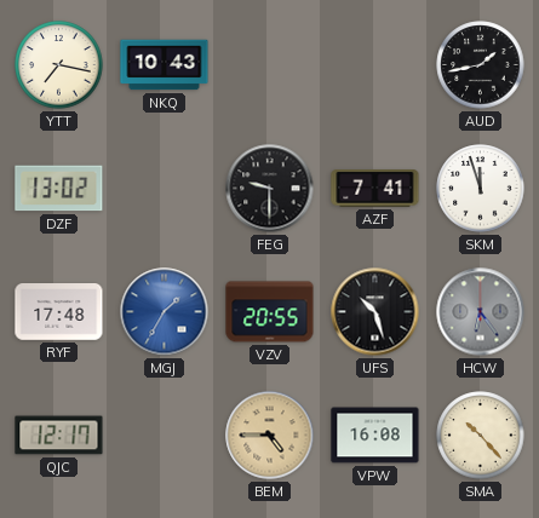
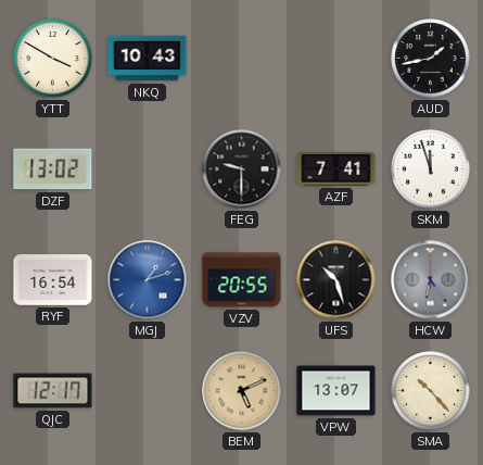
YTT: 7:17 -> 3:50 (53, 59)
RYF: 17:48 -> 16:54 (53, 280)
MGJ: 1:35 -> 1:12 (148, 280)
BEM: 4:45 -> 5:11 (242, 391)
VPW: 16:08 -> 13:07 (336, 391)
